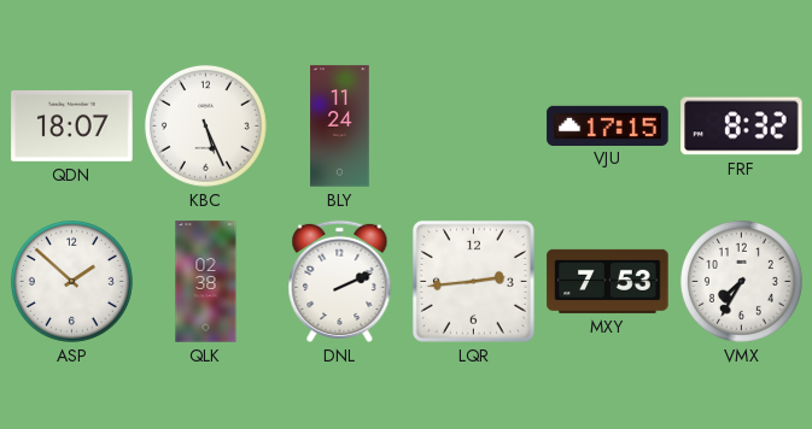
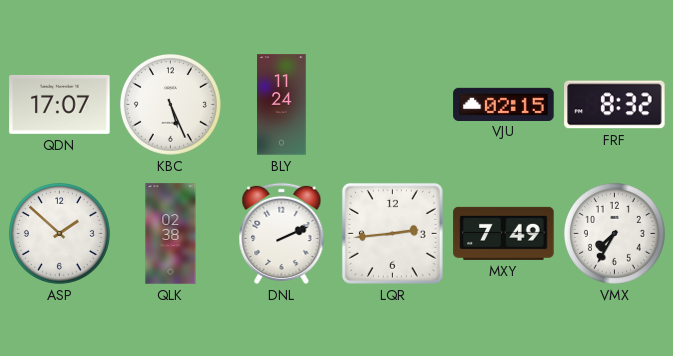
QDN: 18:07 -> 17:07 (60, 104)
VJU: 17:15 -> 02:15 (504, 104)
MXY: 7:53 -> 7:49 (504, 233)
